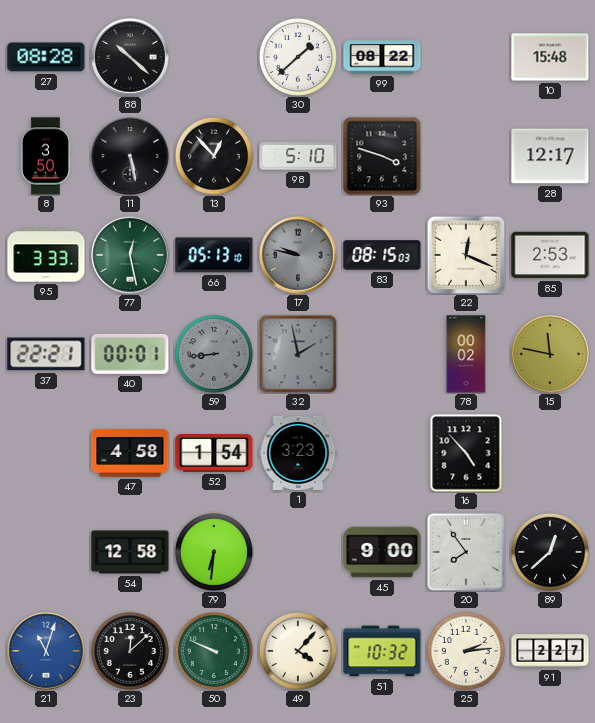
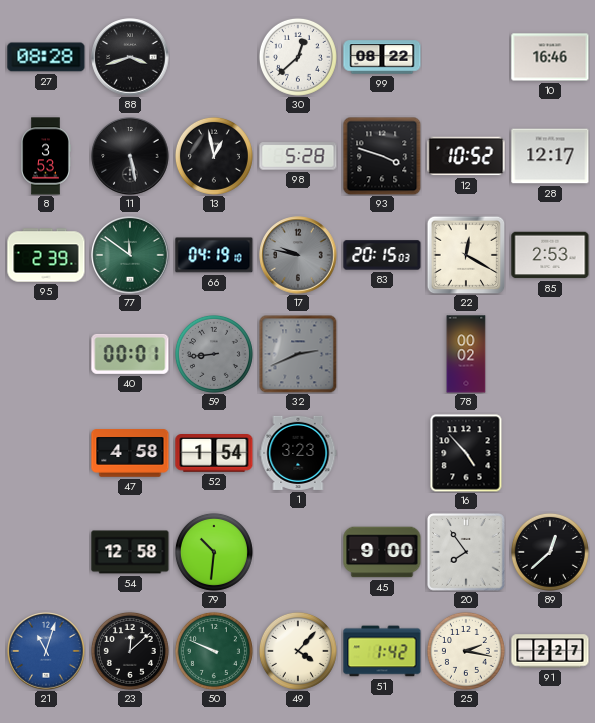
88: 10:22 -> 3:42 (130, 57)
30: 1:38 -> 12:38 (298, 57)
10: 15:48 -> 16:46 (550, 57)
8: 3:50 -> 3:53 (46, 156)
13: 12:53 -> 12:58 (214, 156)
98: 5:10 -> 5:28 (298, 156)
12: none -> 10:52 (466, 156)
95: 3:33 -> 2:39 (46, 255)
77: 12:28 -> 11:51 (130, 255)
66: 05:13 -> 04:19 (214, 255)
83: 08:15 -> 20:15 (382, 255)
22: 12:19 -> 12:20 (466, 255)
37: 22:21 -> none (46, 354)
32: 1:58 -> 2:41 (298, 354)
15: 11:47 -> none (550, 354)
79: 6:31 -> 10:31 (214, 552)
51: 10:32 -> 1:42 (382, 651)
25: 2:14 -> 2:17 (466, 651)
